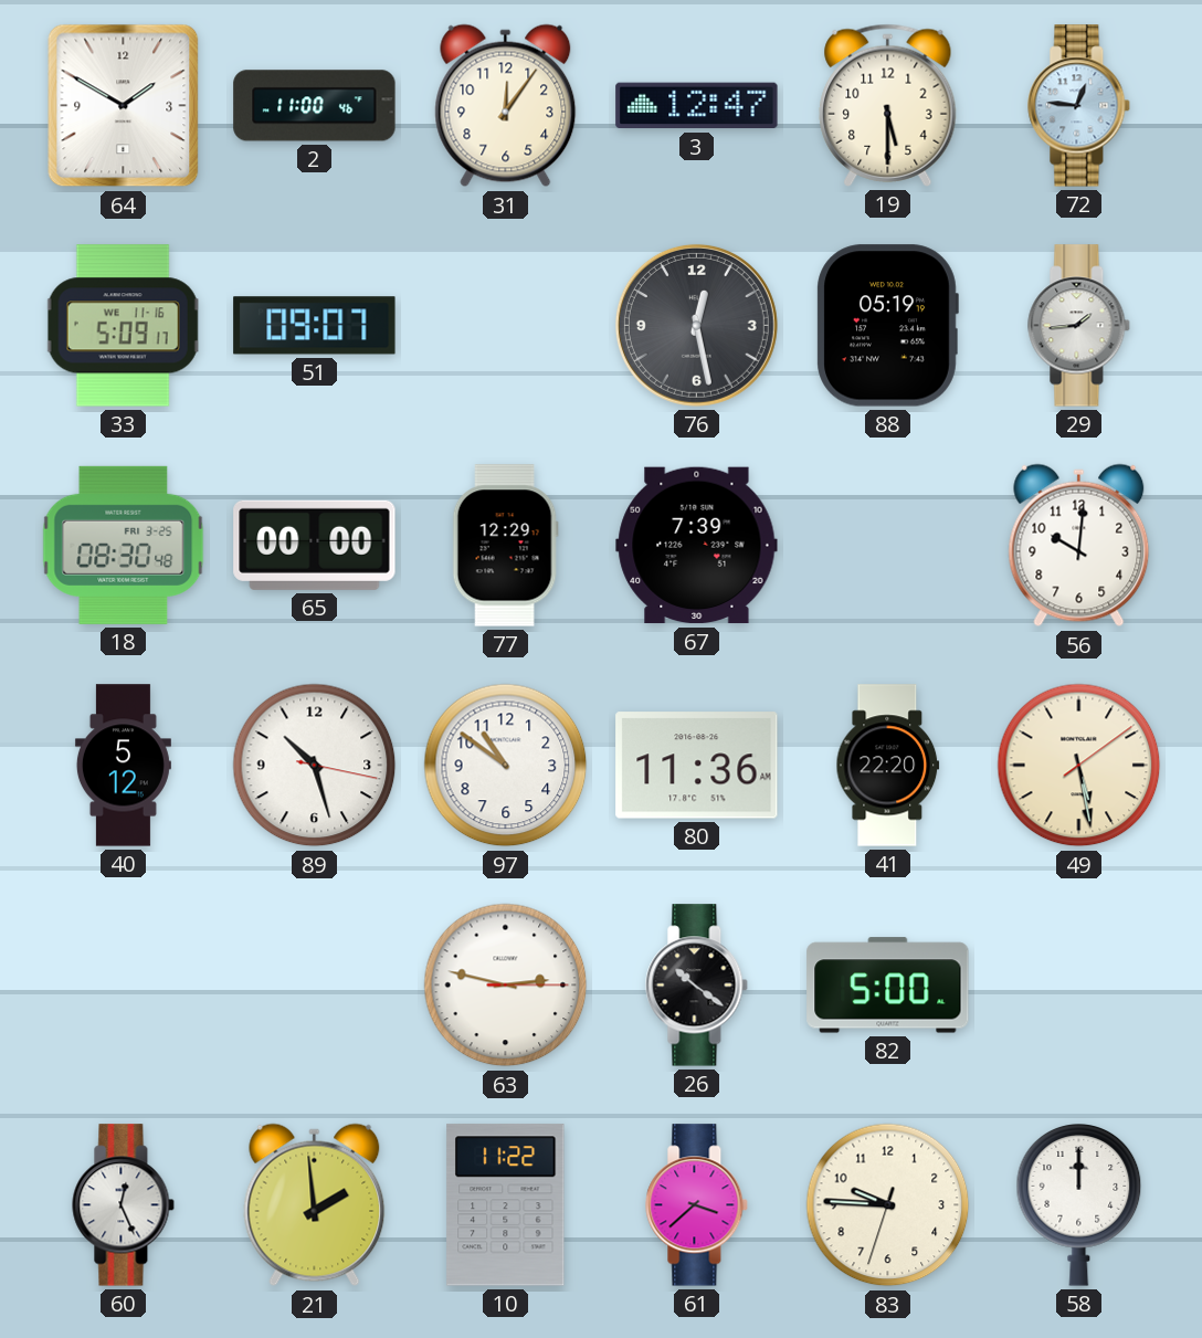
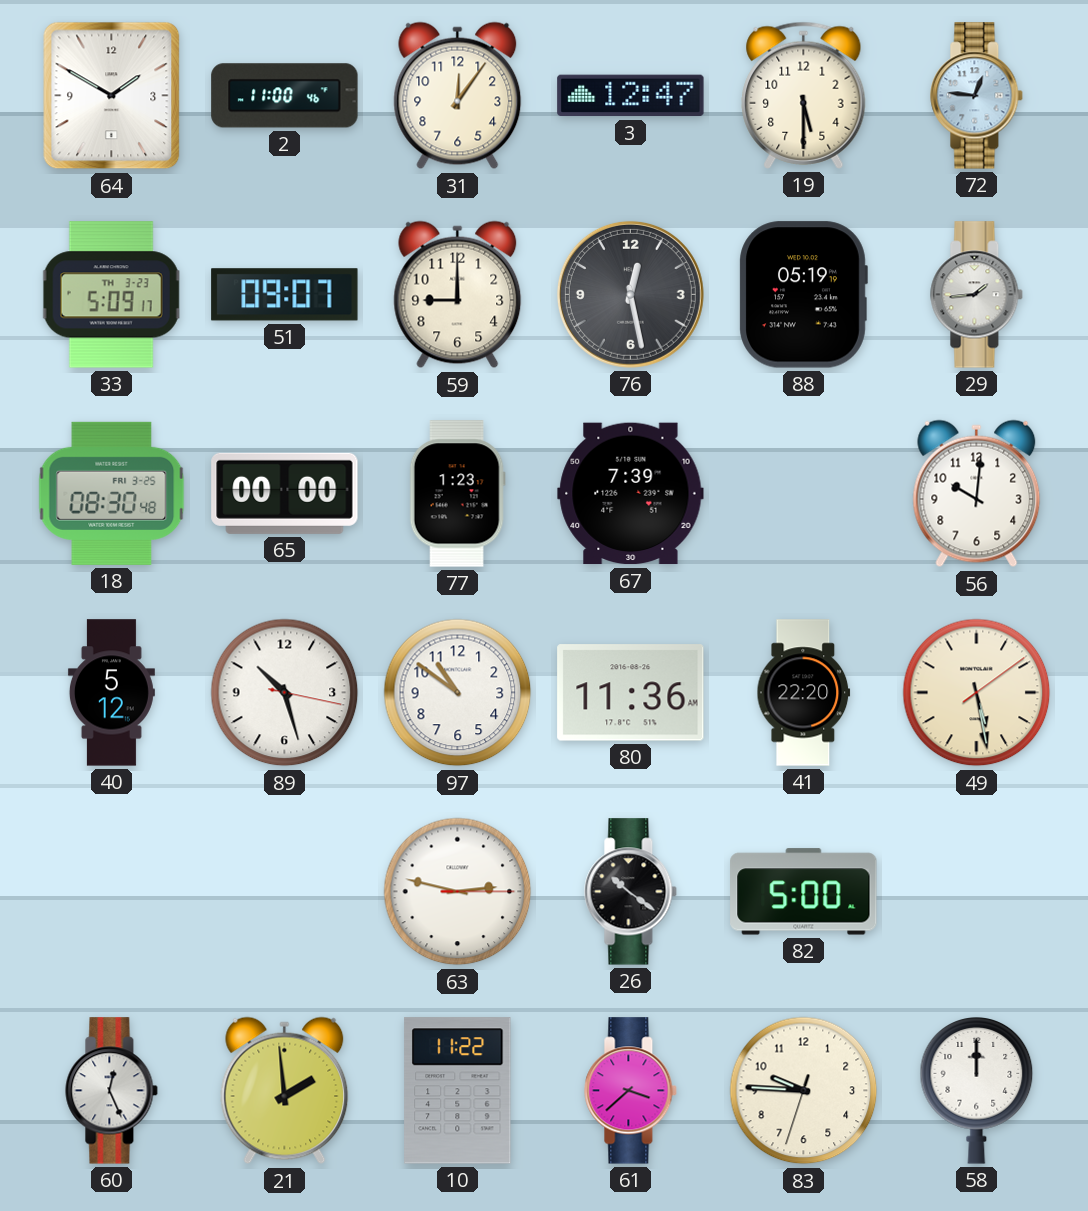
33 date: WE 11-16 -> TH 3-23 (111, 295)
59: none -> 9:00 (458, 295)
77: 12:29 -> 1:23 (457, 494)
